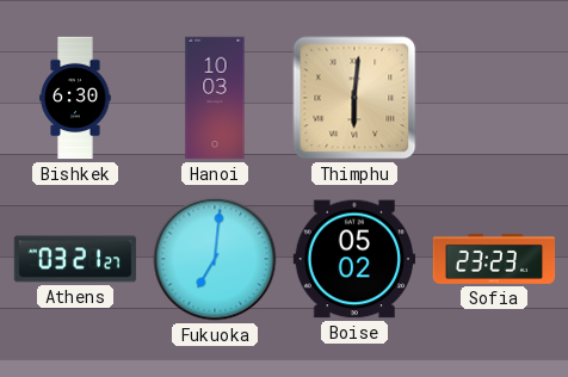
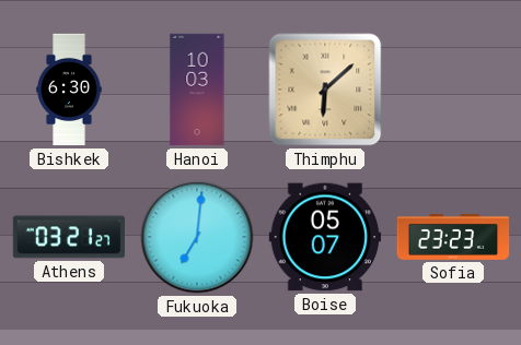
Thimphu: 6:01 -> 6:08 (325, 90)
Boise: 05:02 -> 05:07 (325, 237)
